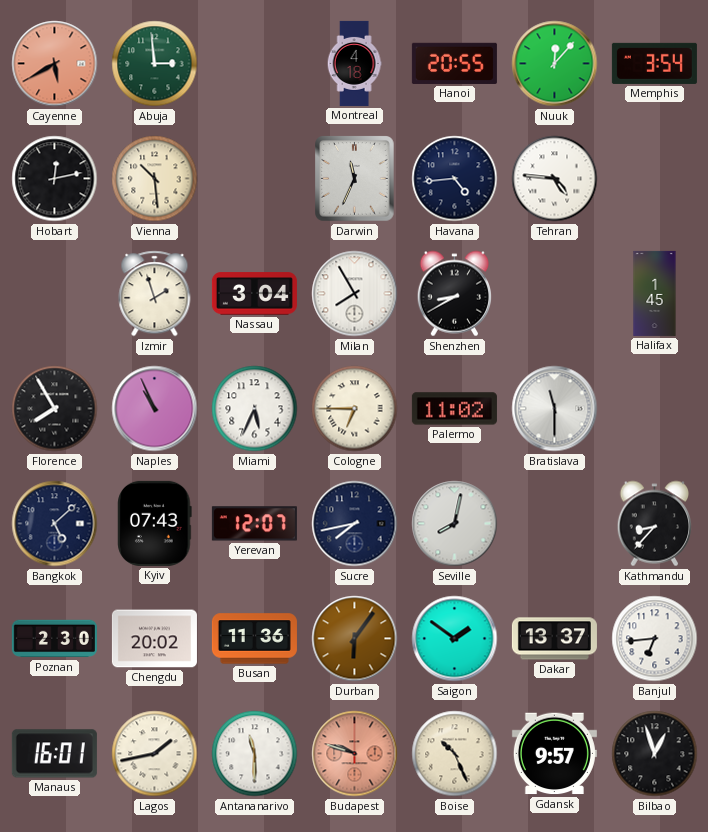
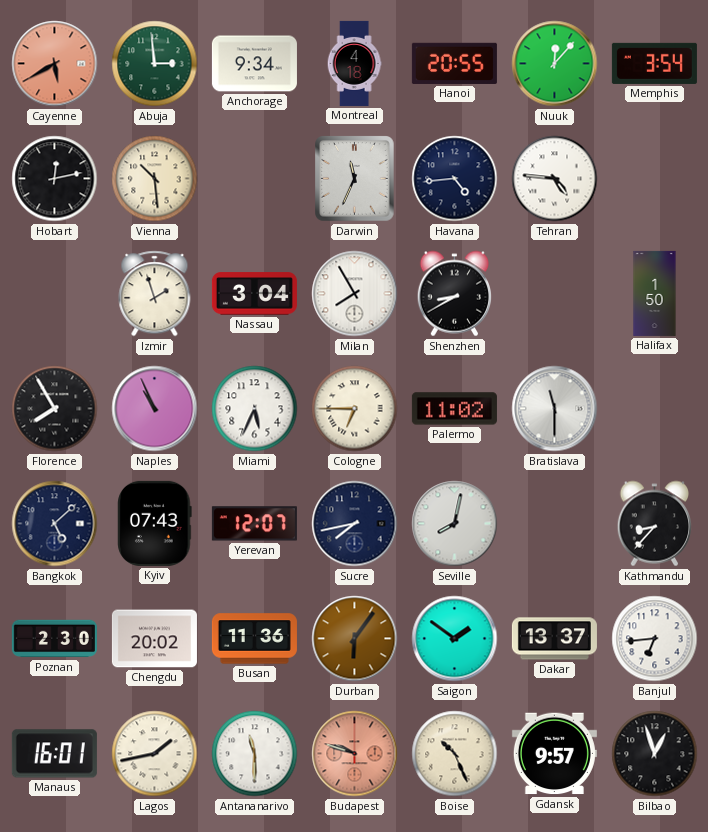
Anchorage: none -> 9:34 (254, 64)
Halifax: 1:45 -> 1:50 (655, 293)
